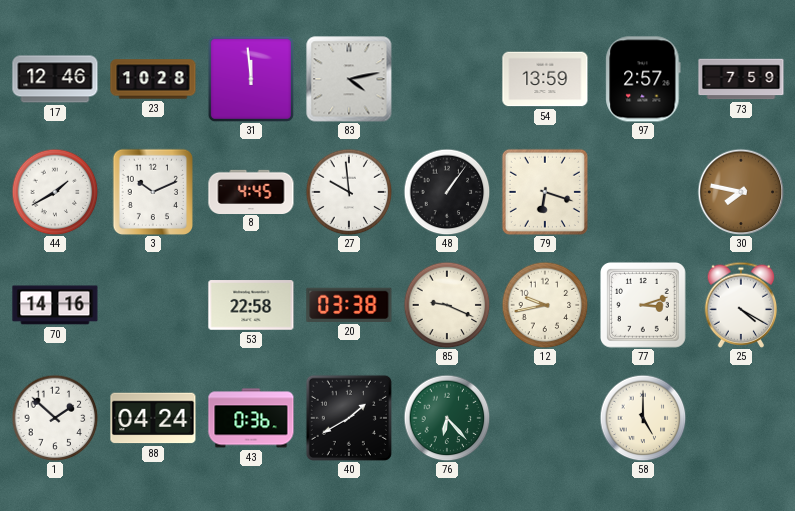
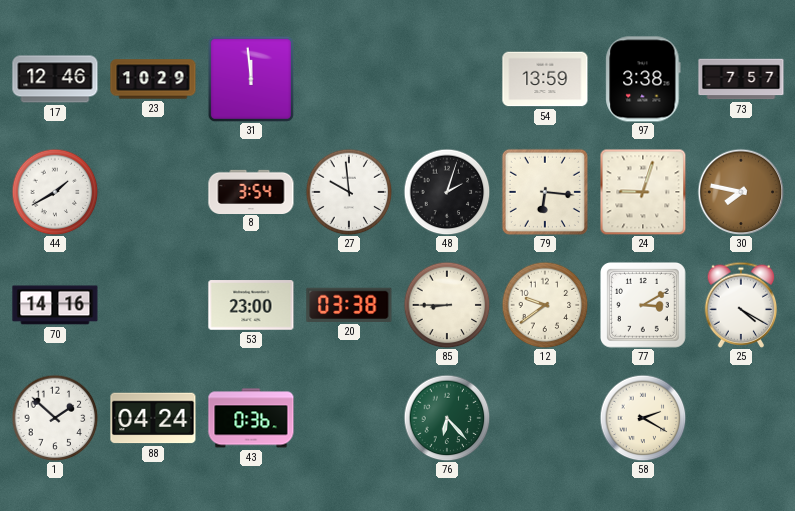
23: 10:28 -> 10:29 (153, 79)
83: 4:13 -> none (349, 79)
97: 2:57 -> 3:38 (643, 79)
73: 7:59 -> 7:57 (741, 79)
3: 10:11 -> none (152, 192)
8: 4:45 -> 3:54 (251, 191)
48: 1:06 -> 2:03 (447, 192)
79: 6:18 -> 6:16 (545, 192)
24: none -> 9:03 (643, 192)
53: 22:58 -> 23:00 (251, 305)
85: 9:19 -> 8:45 (447, 305)
12: 9:43 -> 9:39 (545, 305)
77: 3:12 -> 3:10 (643, 305)
40: 1:40 -> none (349, 418)
58: 5:00 -> 2:20 (643, 418)
